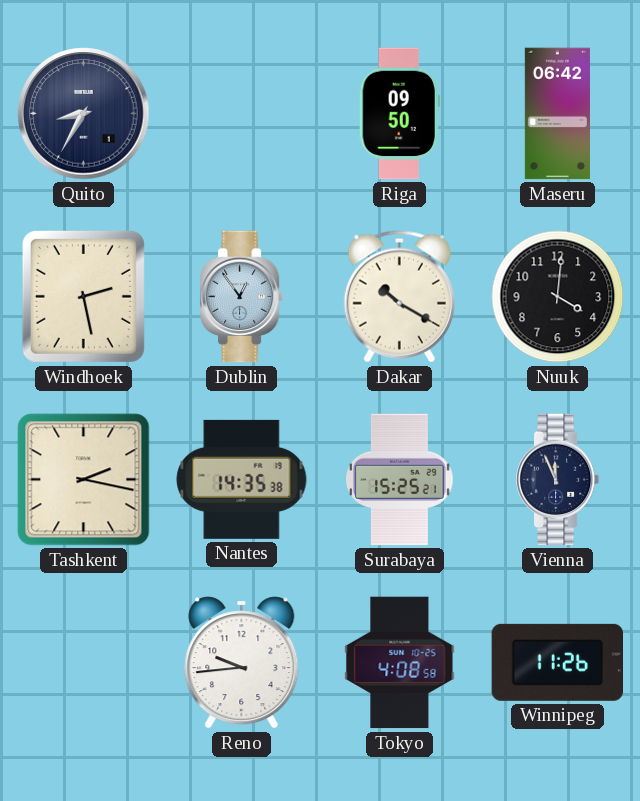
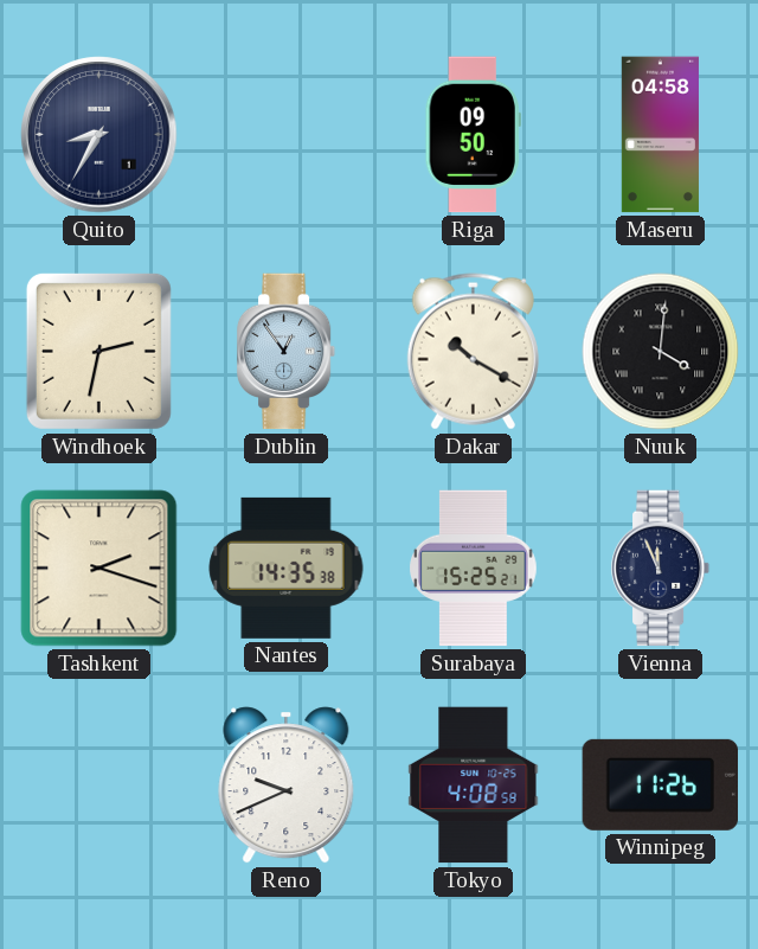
Maseru: 06:42 -> 04:58 (660, 135)
Windhoek: 2:28 -> 2:32 (98, 351)
Nuuk numerals: Arabic -> Roman (661, 352)
Tashkent: 2:17 -> 2:18 (99, 569)
Reno: 9:44 -> 9:41 (287, 786)
